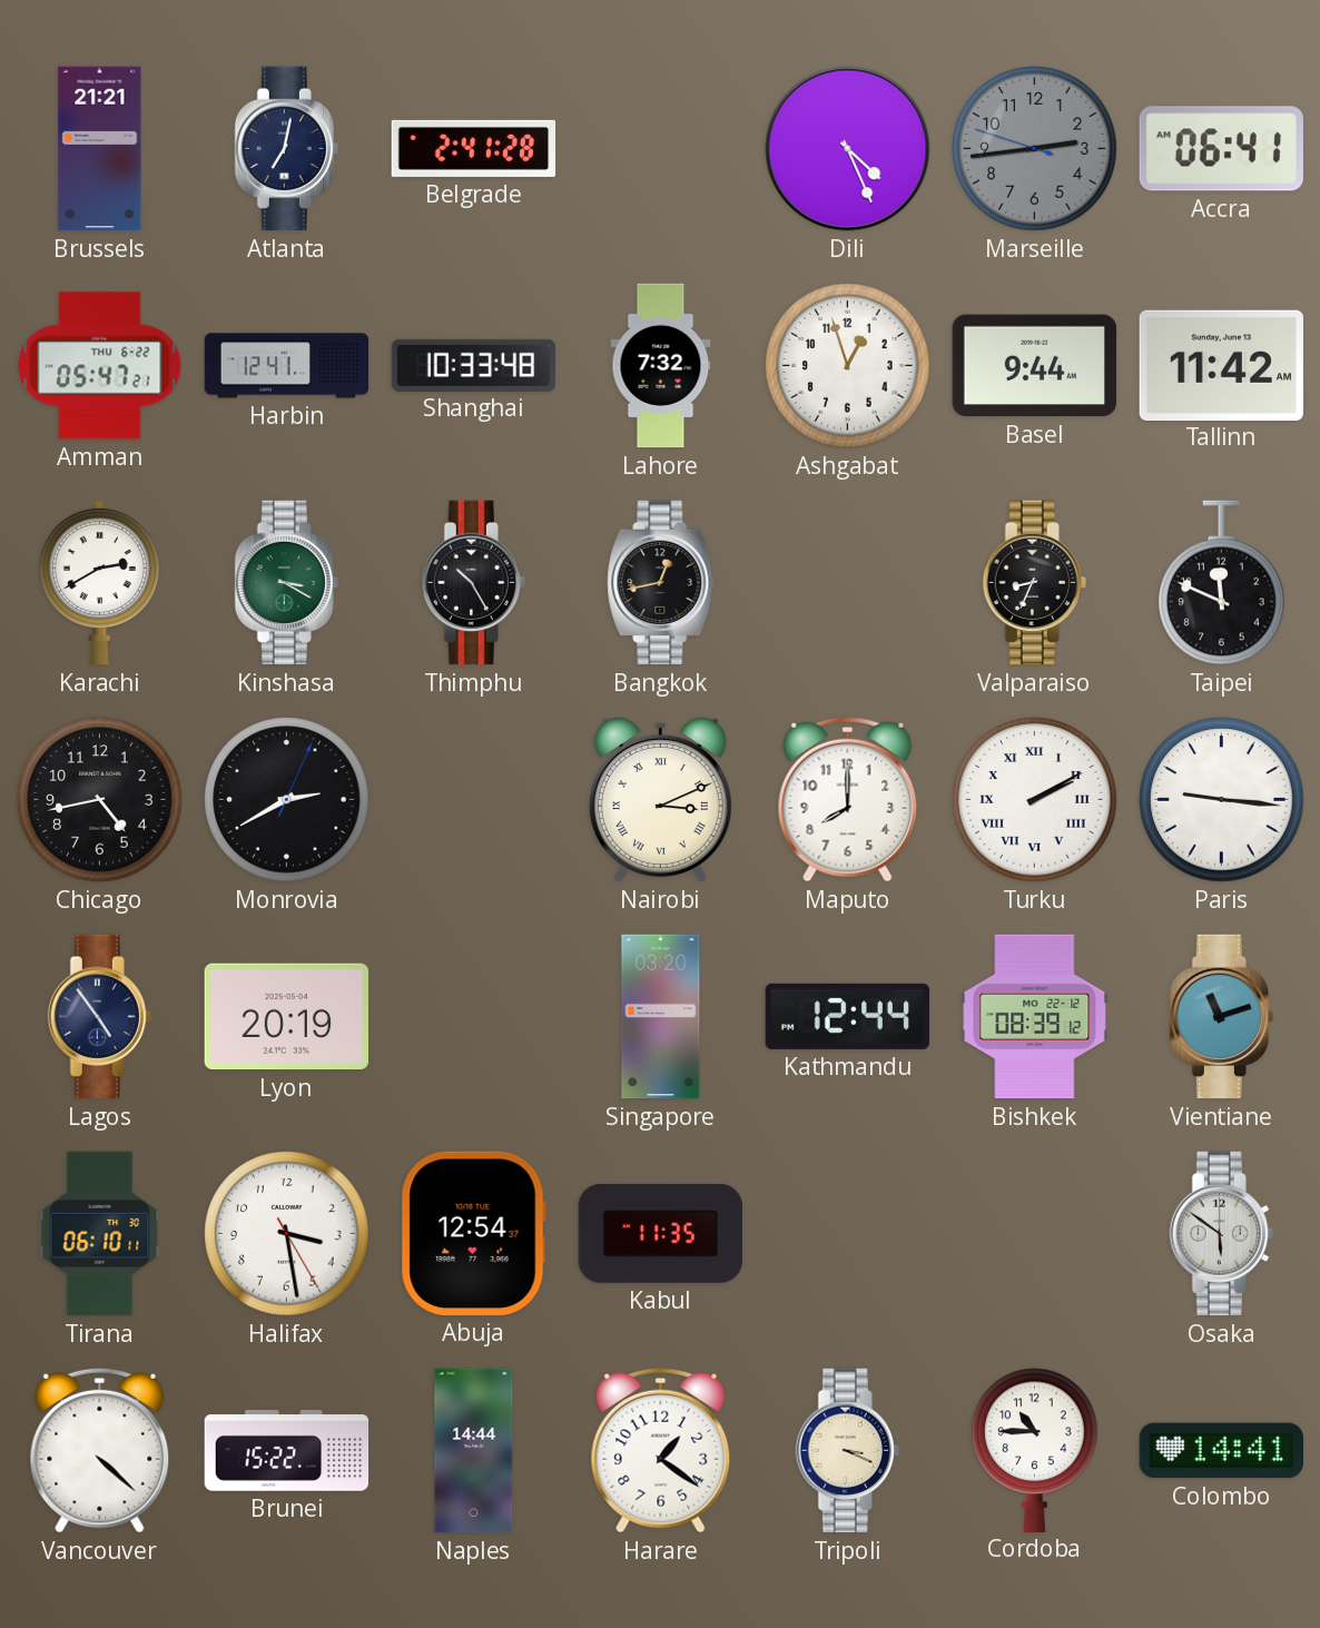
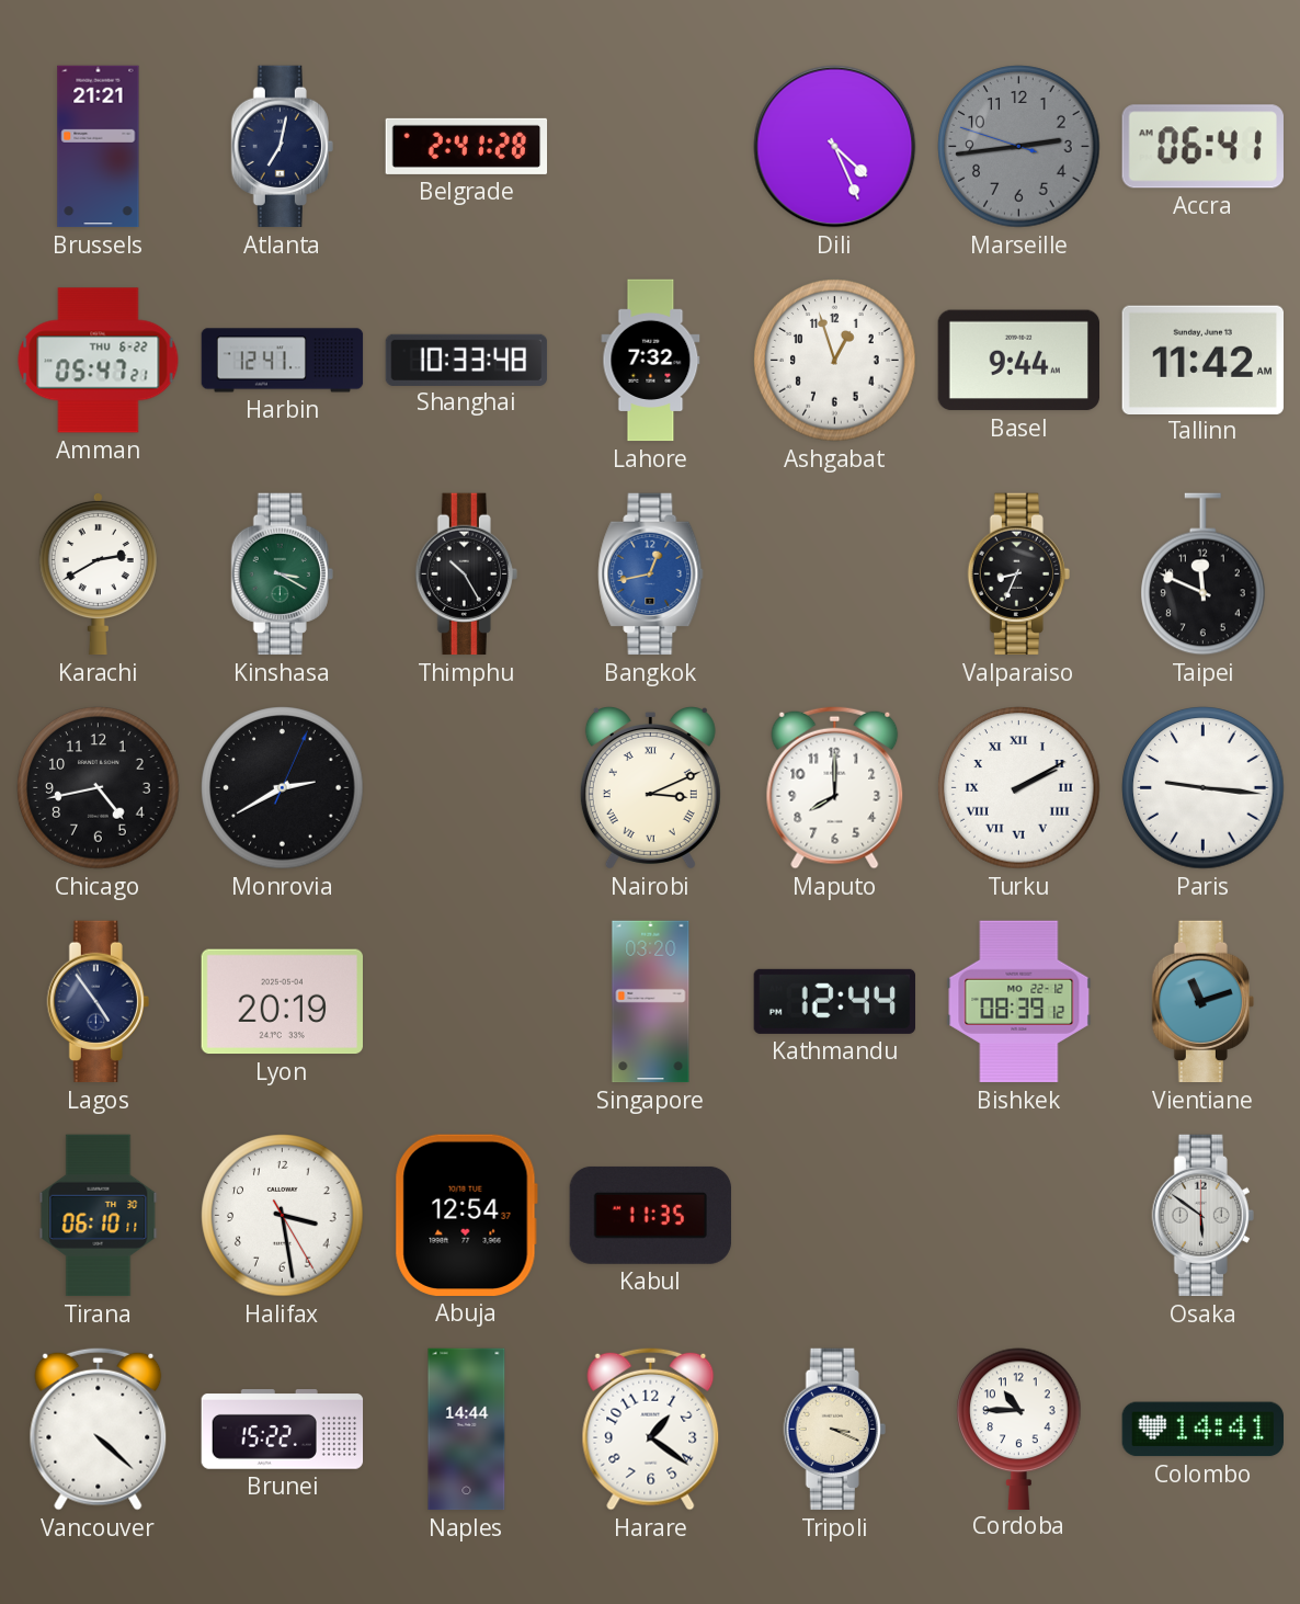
Bangkok dial: black -> blue (651, 575)
